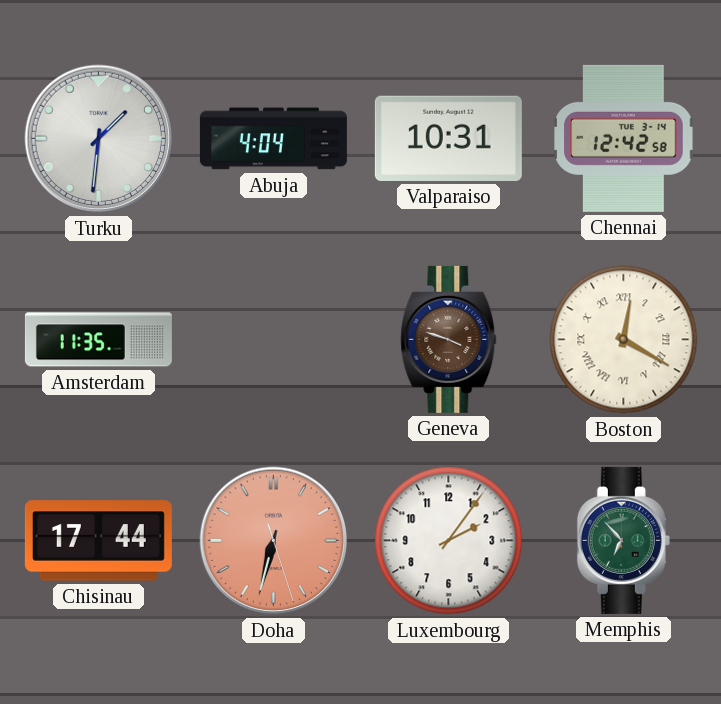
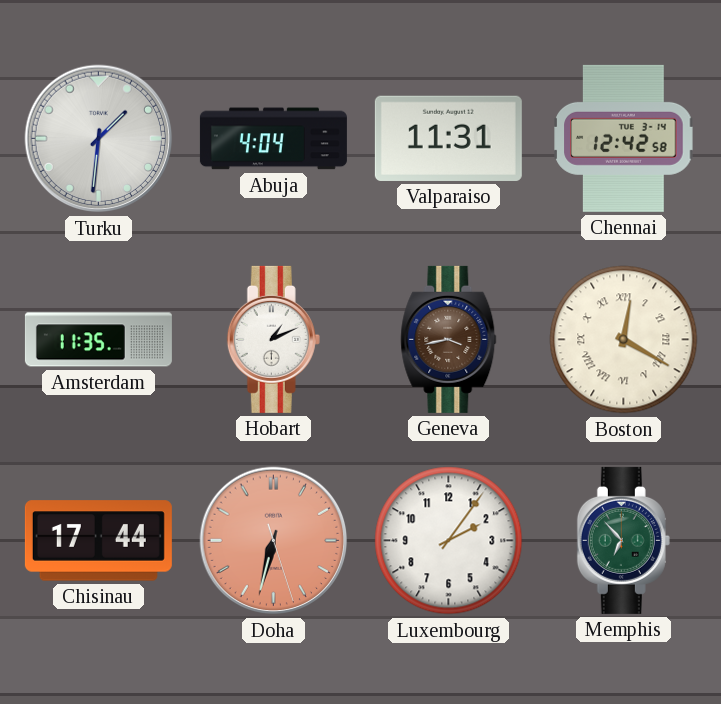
Valparaiso: 10:31 -> 11:31 (448, 138)
Hobart: none -> 1:11 (273, 339)
Geneva: 3:48 -> 3:43 (449, 339)
